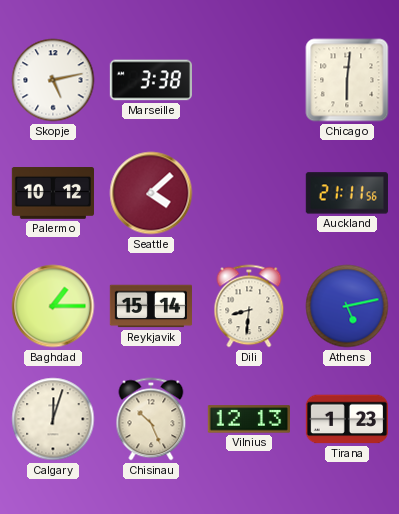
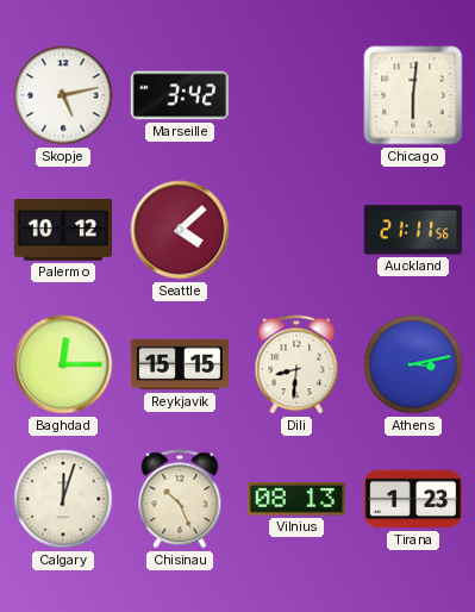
Marseille: 3:38 -> 3:42 (179, 95)
Baghdad: 1:15 -> 12:15 (63, 364)
Reykjavik: 15:14 -> 15:15 (179, 364)
Athens: 5:13 -> 3:13 (413, 364)
Vilnius: 12:13 -> 08:13 (295, 499)
